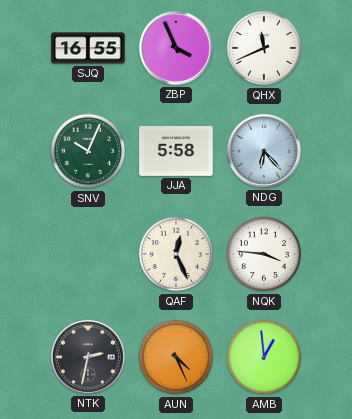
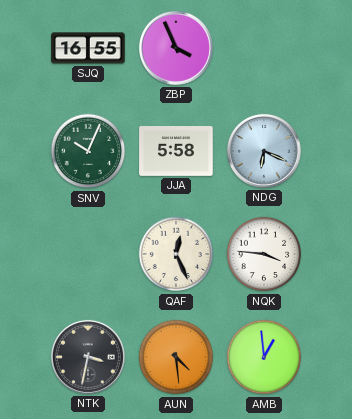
QHX: 11:41 -> none (264, 48)
NDG: 6:23 -> 6:19 (264, 151)
NTK: 2:32 -> 3:32 (88, 357)
AUN: 4:26 -> 4:29 (176, 357)
